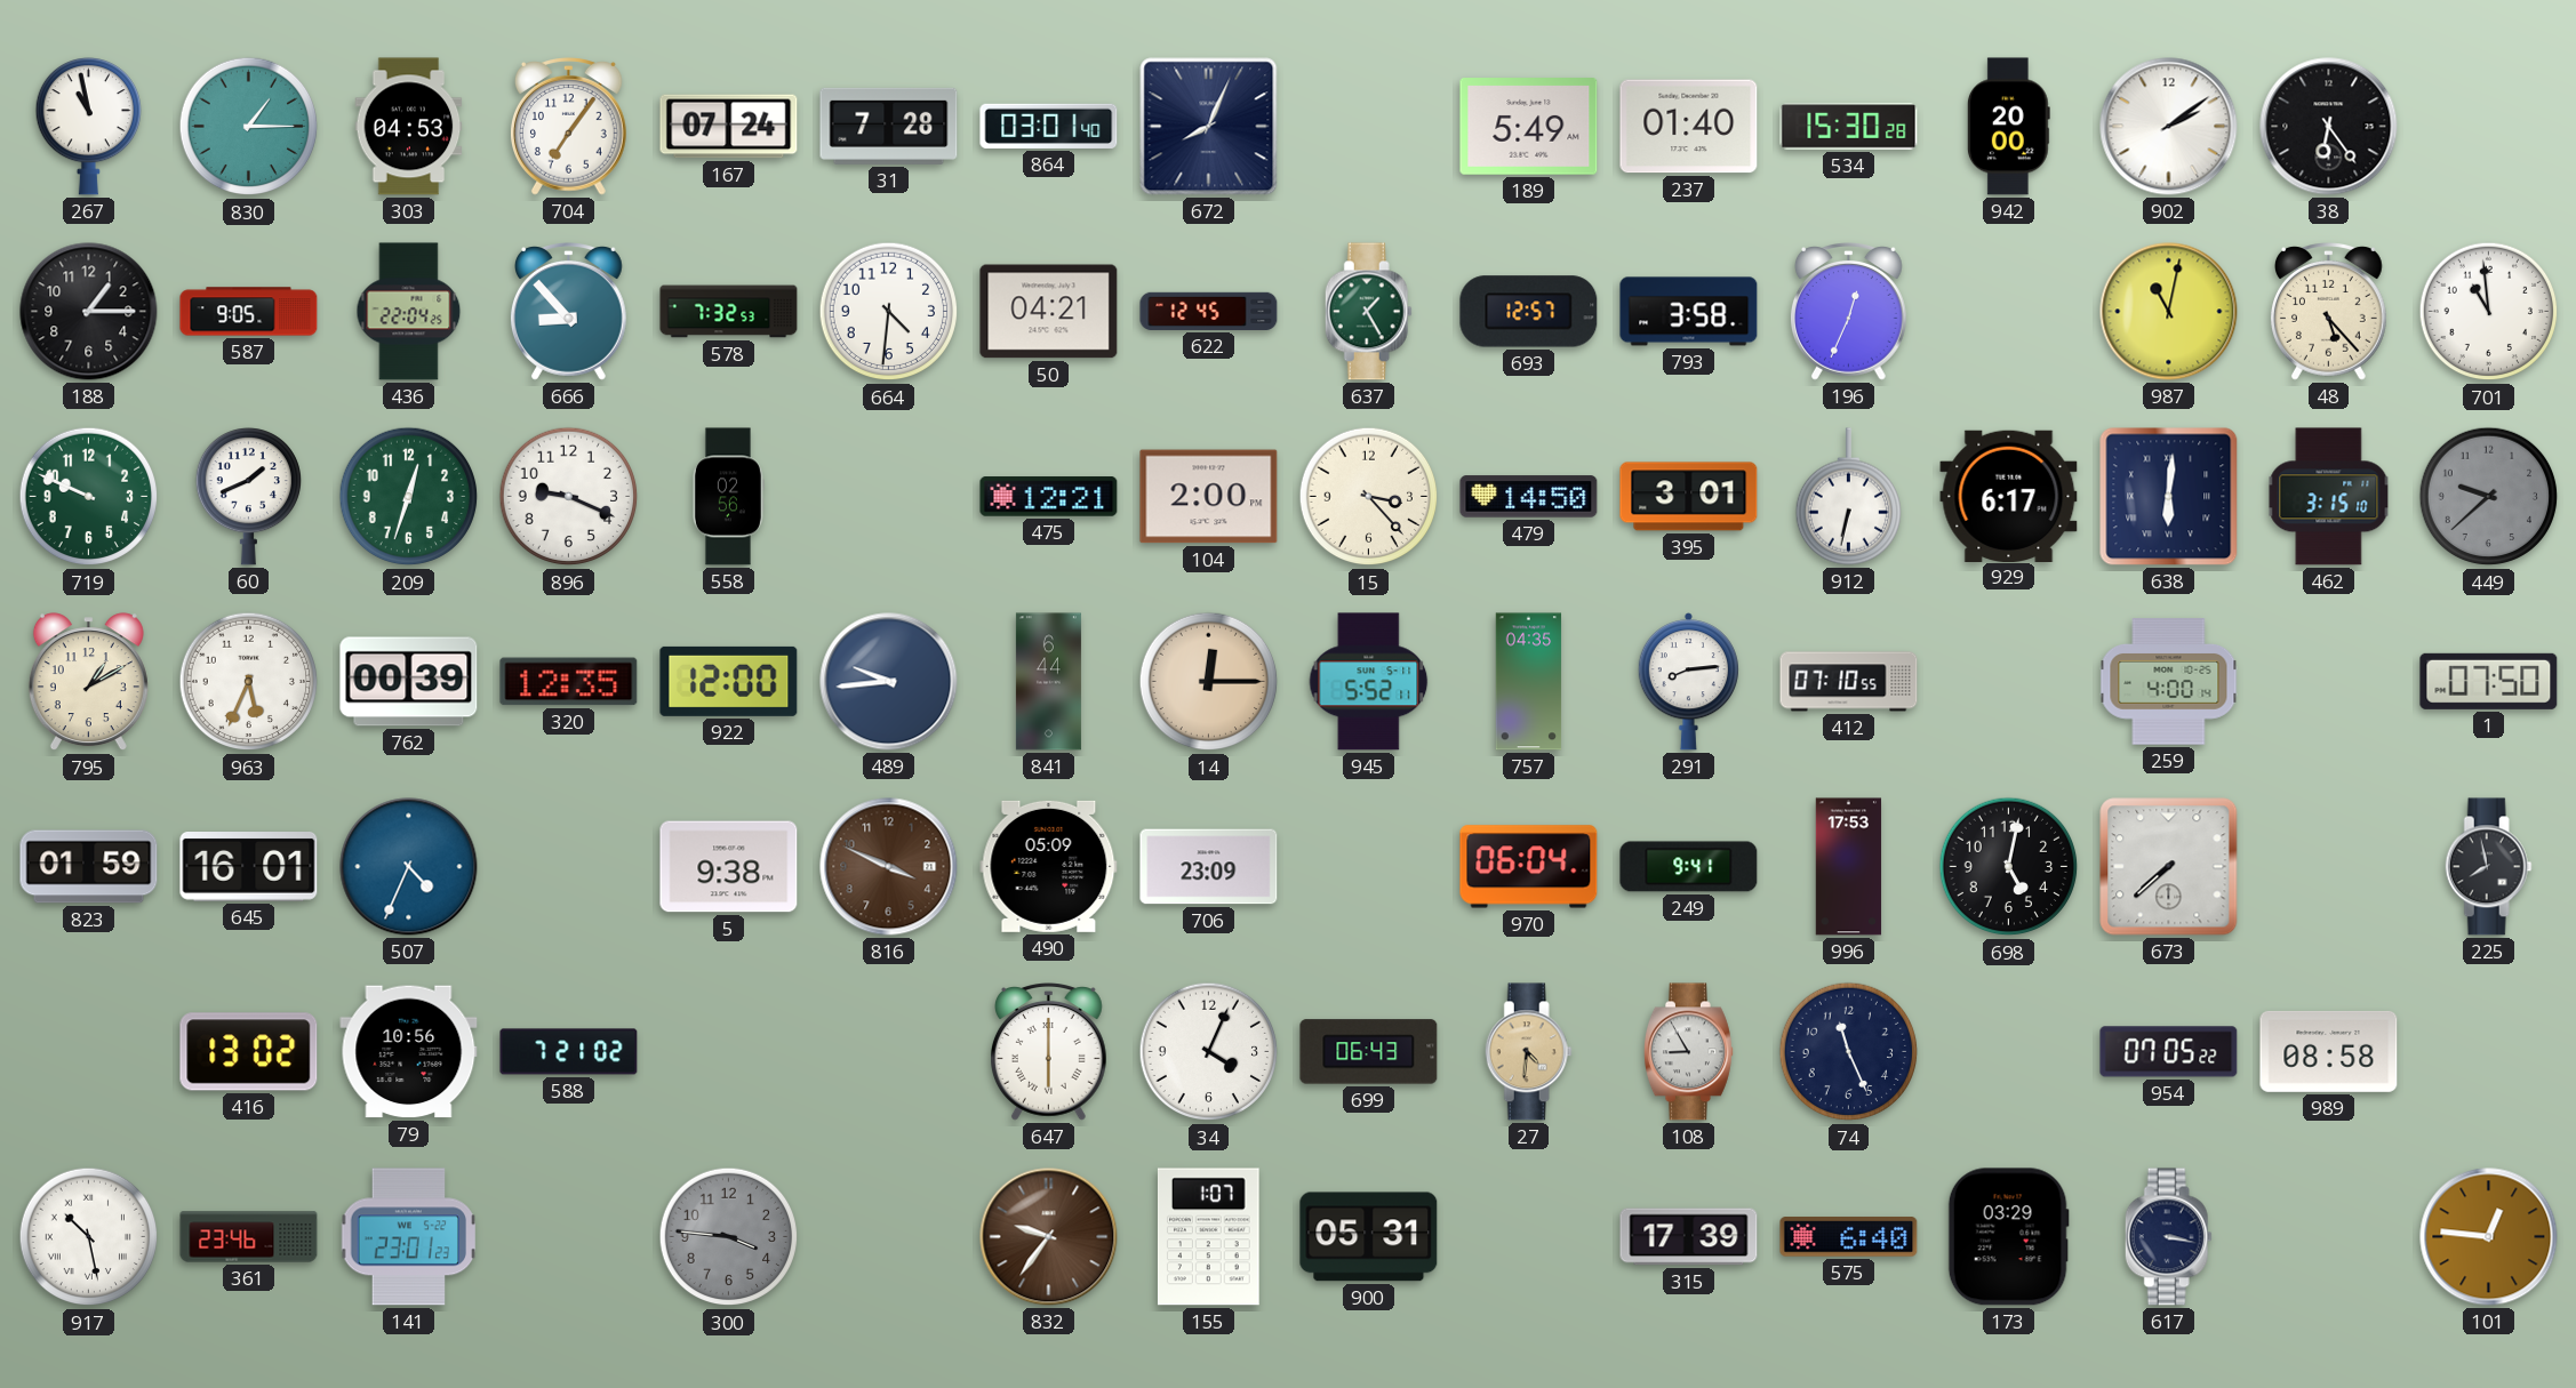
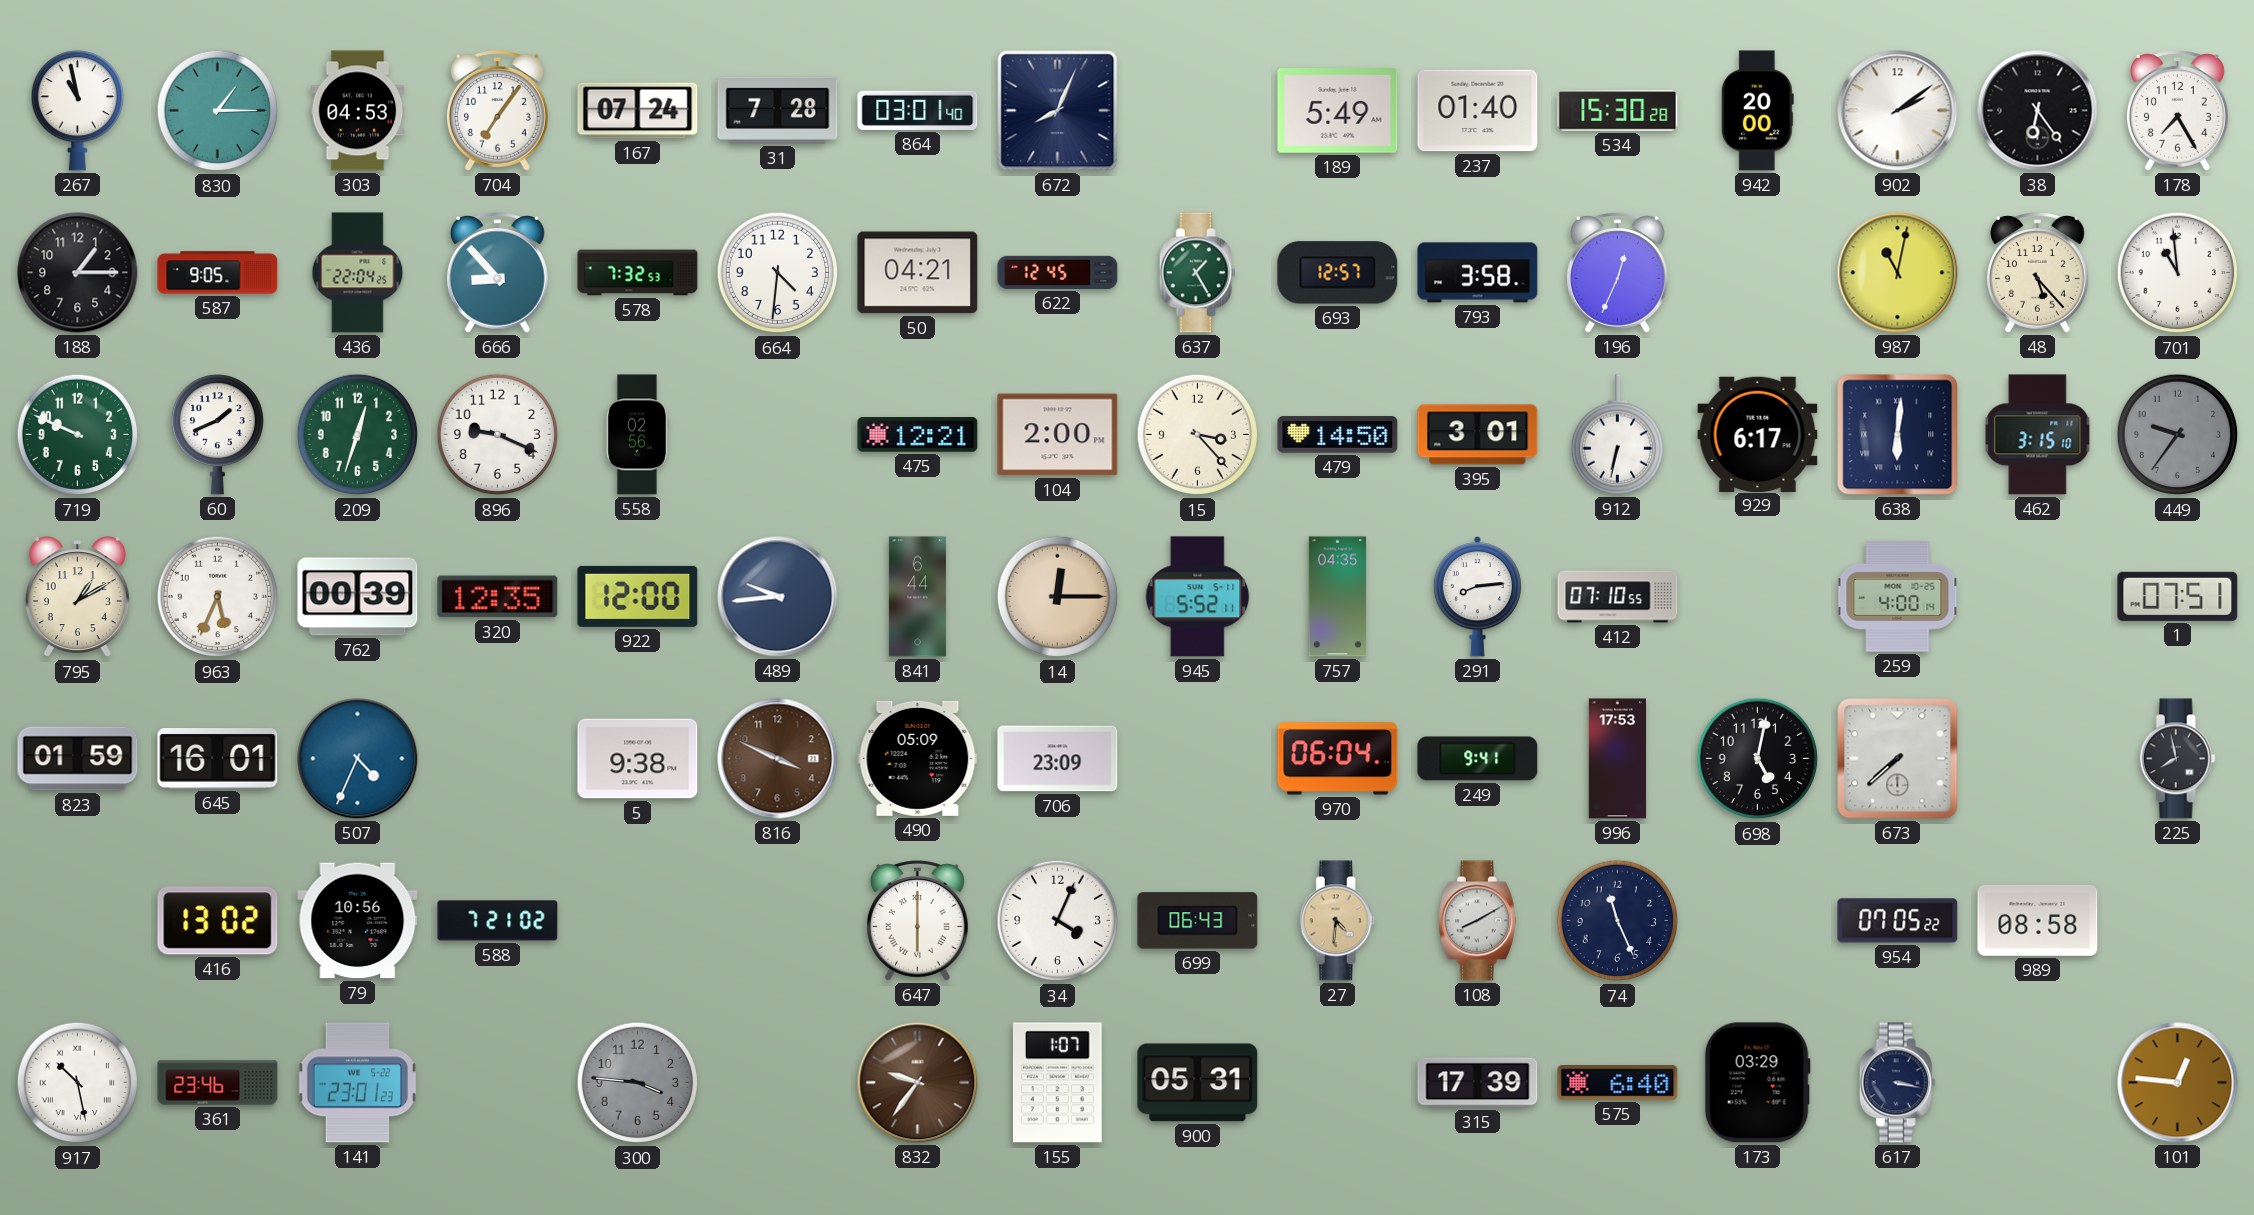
178: none -> 7:25 (2177, 111)
449: 9:38 -> 9:36 (2178, 435)
1: 07:50 -> 07:51 (2178, 596)
108: 8:55 -> 8:10 (1477, 921)
